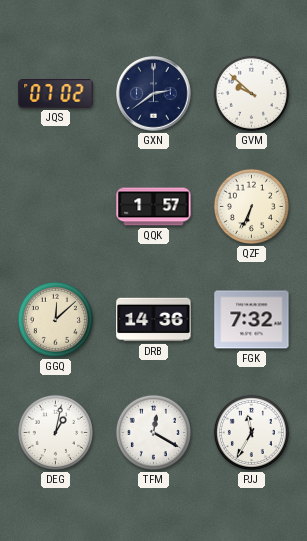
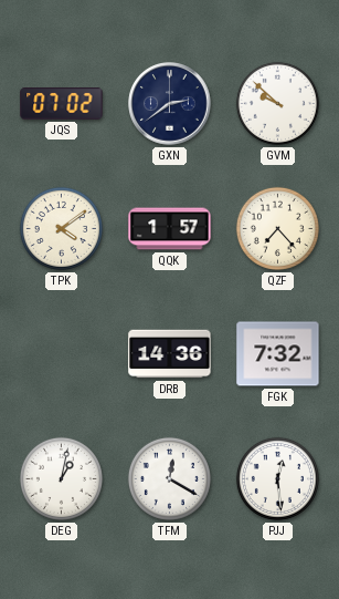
TPK: none -> 4:09 (61, 228)
QZF: 6:34 -> 7:23 (277, 228)
GGQ: 12:08 -> none (55, 319)
PJJ: 11:35 -> 12:29 (277, 478)
